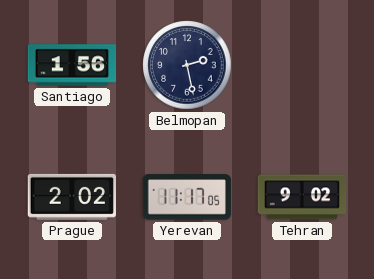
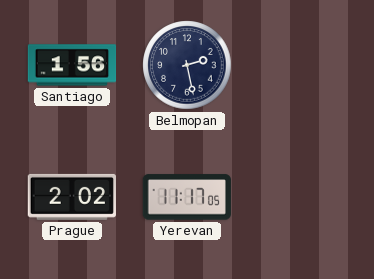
Tehran: 9:02 -> none (302, 197)
